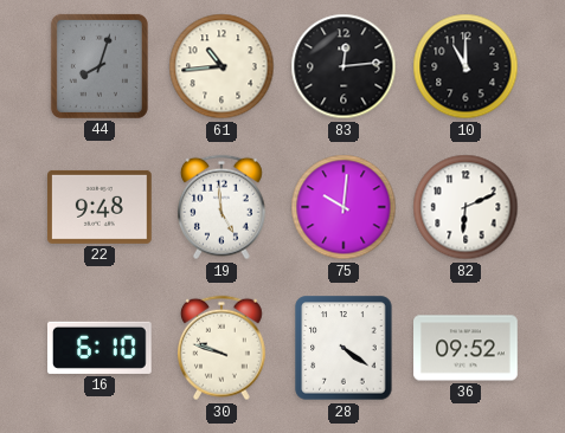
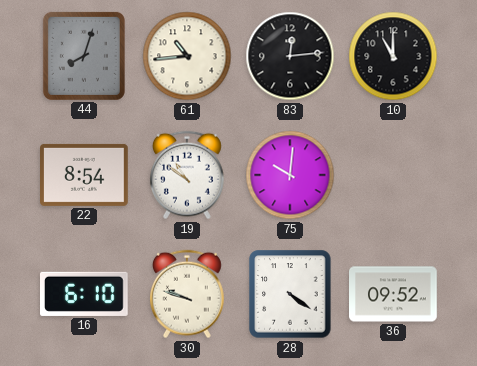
22: 9:48 -> 8:54 (85, 175)
19: 4:59 -> 10:51 (187, 175)
82: 6:11 -> none (466, 207)
